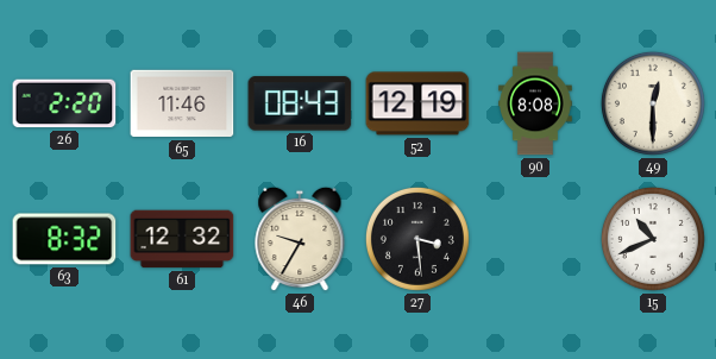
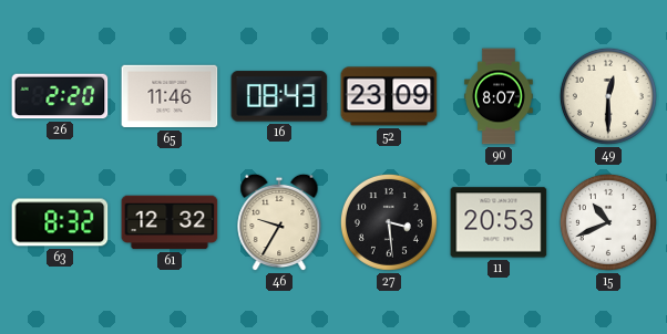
52: 12:19 -> 23:09 (389, 96)
90: 8:08 -> 8:07 (499, 96)
11: none -> 20:53 (499, 222)
